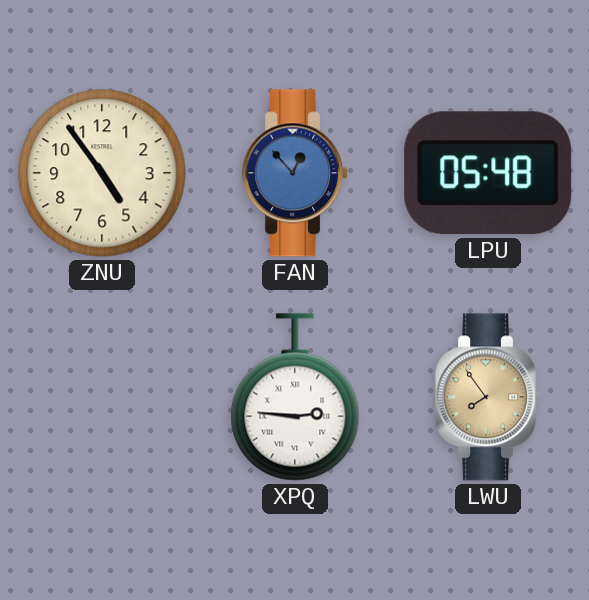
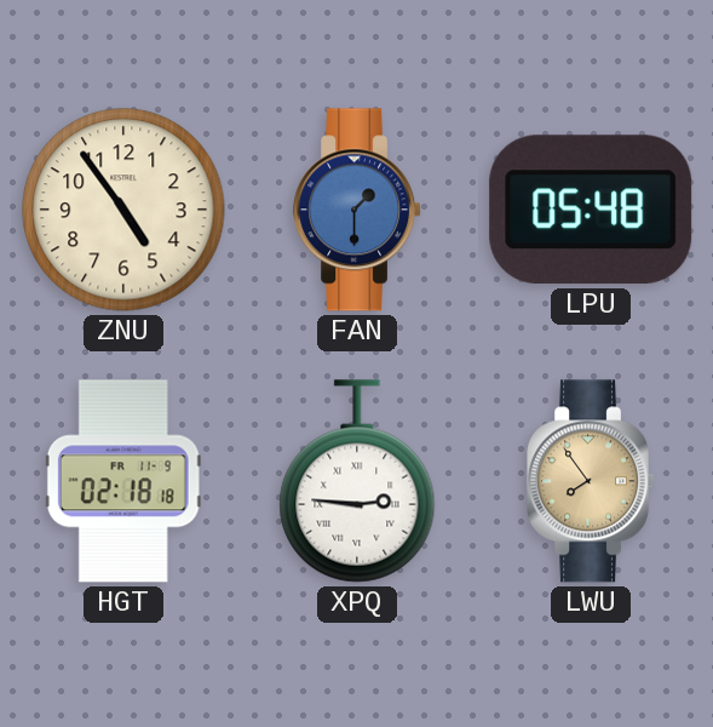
FAN: 12:53 -> 1:30 (358, 210)
HGT: none -> 02:18 (123, 481)
